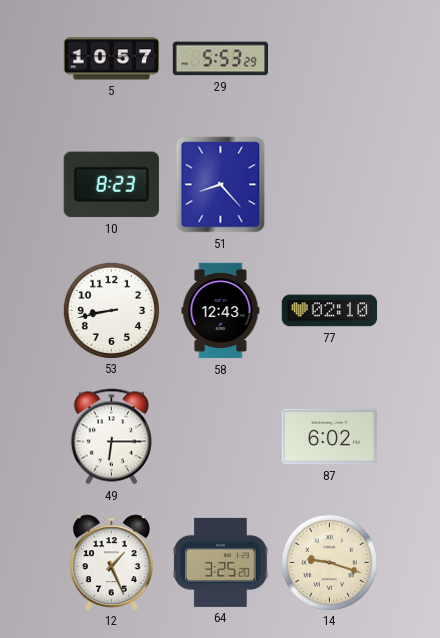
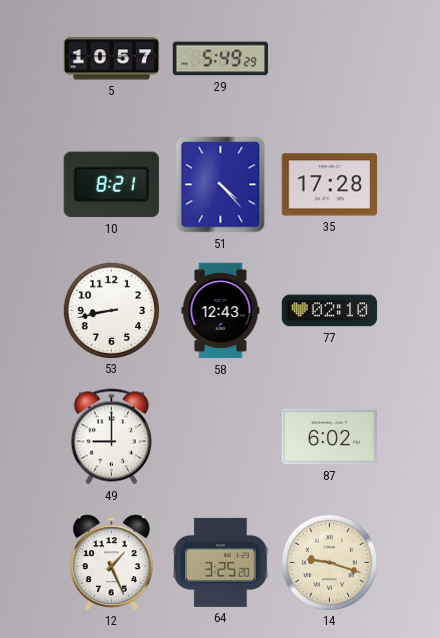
29: 5:53 -> 5:49 (221, 59)
10: 8:23 -> 8:21 (111, 185)
51: 8:23 -> 4:23 (221, 185)
35: none -> 17:28 (330, 185)
49: 6:15 -> 9:00 (111, 437)
